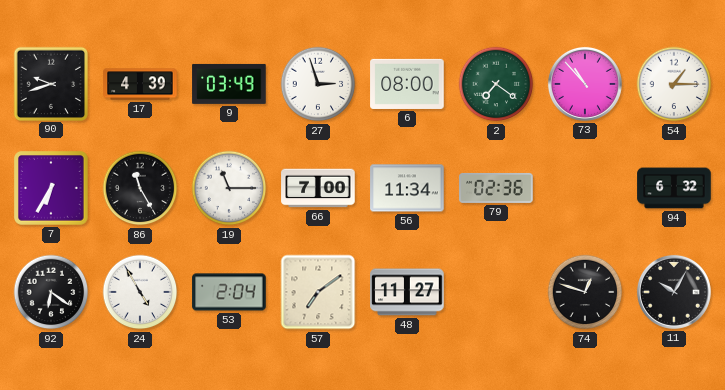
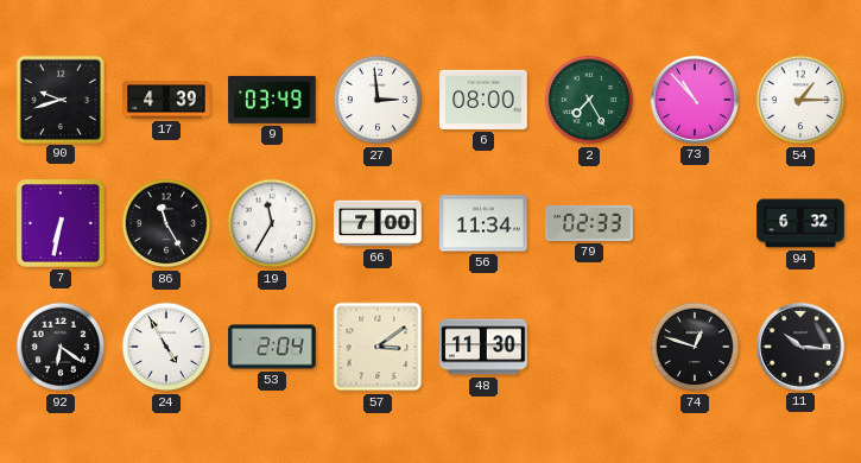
27: 2:57 -> 2:59 (378, 100)
2: 7:21 -> 7:25 (589, 100)
7: 6:35 -> 6:32 (62, 224)
19: 11:15 -> 11:35 (272, 223)
79: 02:36 -> 02:33 (589, 223)
57: 7:09 -> 3:09 (378, 347)
48: 11:27 -> 11:30 (483, 347)
11: 10:05 -> 10:16 (800, 347)
